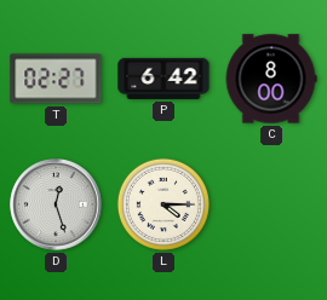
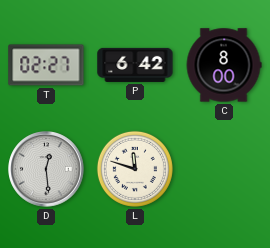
D: 12:27 -> 12:29 (46, 169)
L: 4:15 -> 11:48 (135, 169)
